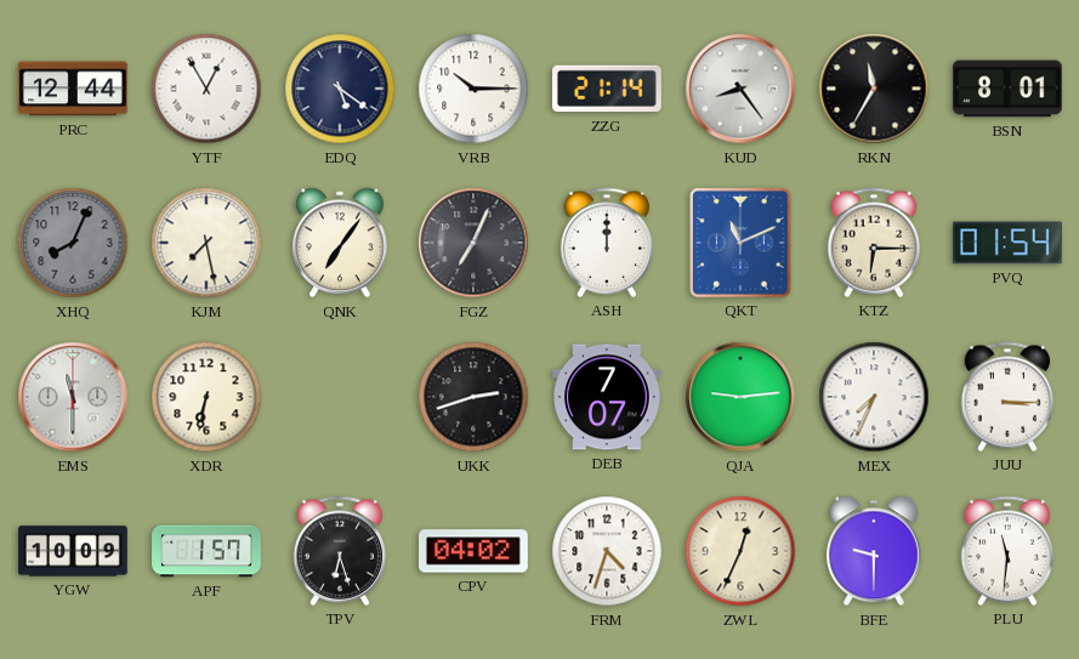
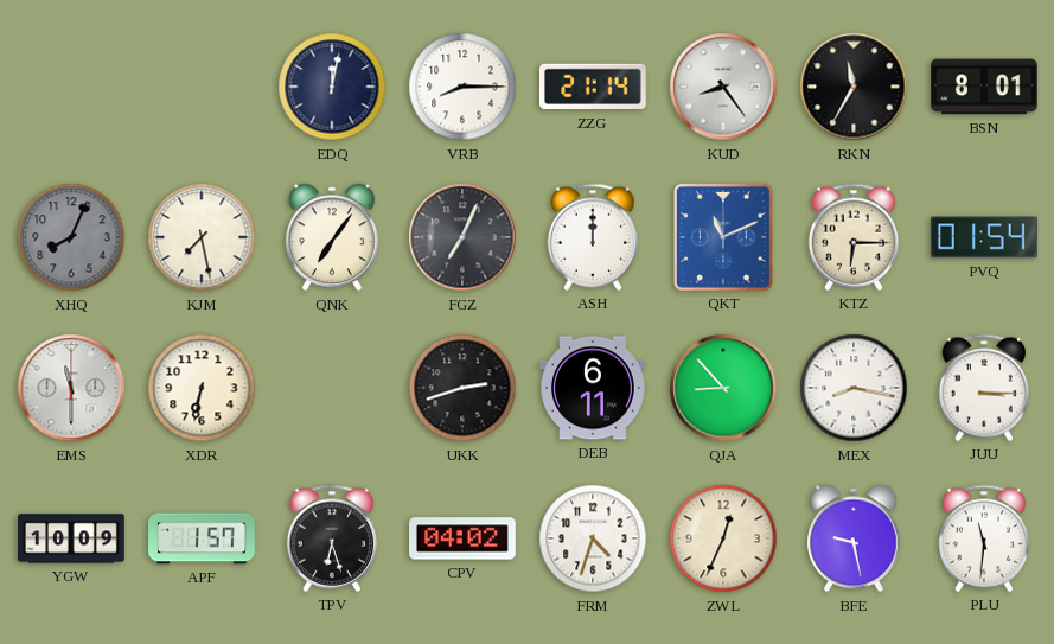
PRC: 12:44 -> none (74, 89)
YTF: 12:55 -> none (206, 89)
EDQ: 5:21 -> 12:02 (332, 87)
VRB: 10:15 -> 8:15 (462, 87)
DEB: 7:07 -> 6:11 (594, 388)
QJA: 9:14 -> 8:53 (723, 388)
MEX: 7:34 -> 8:17 (854, 388)
BFE: 9:30 -> 9:28 (854, 538)
